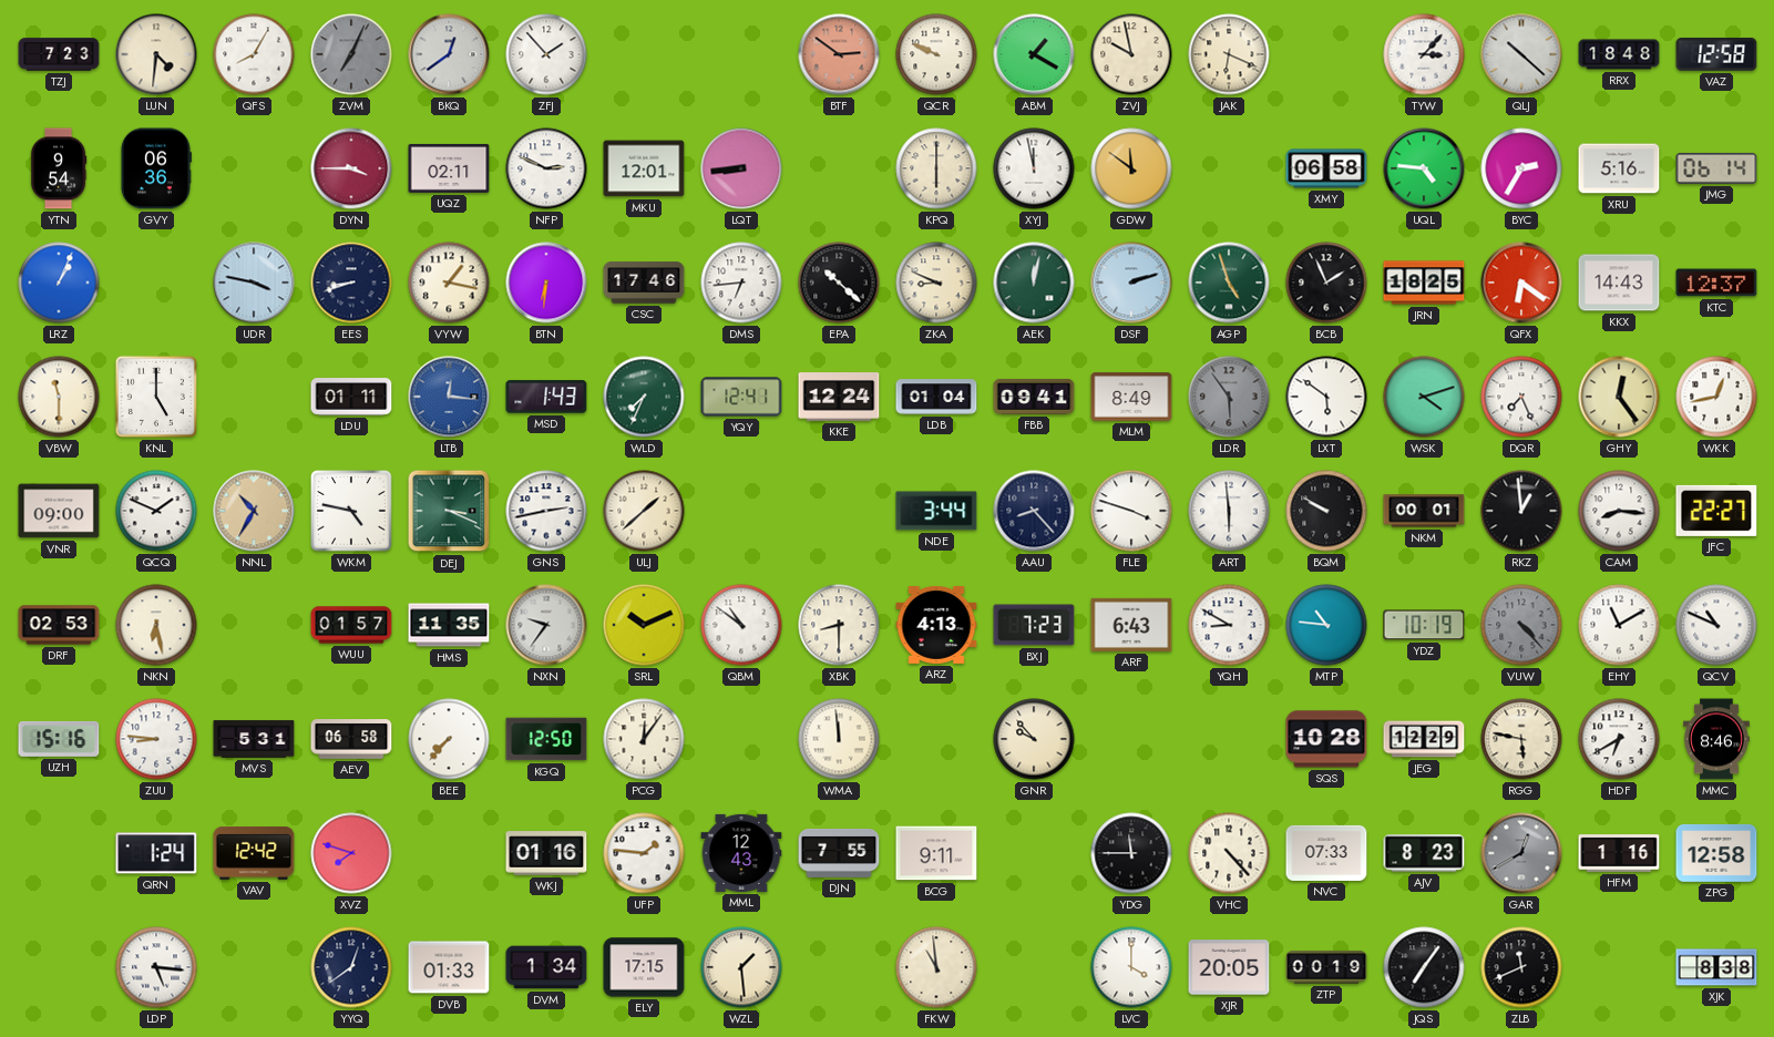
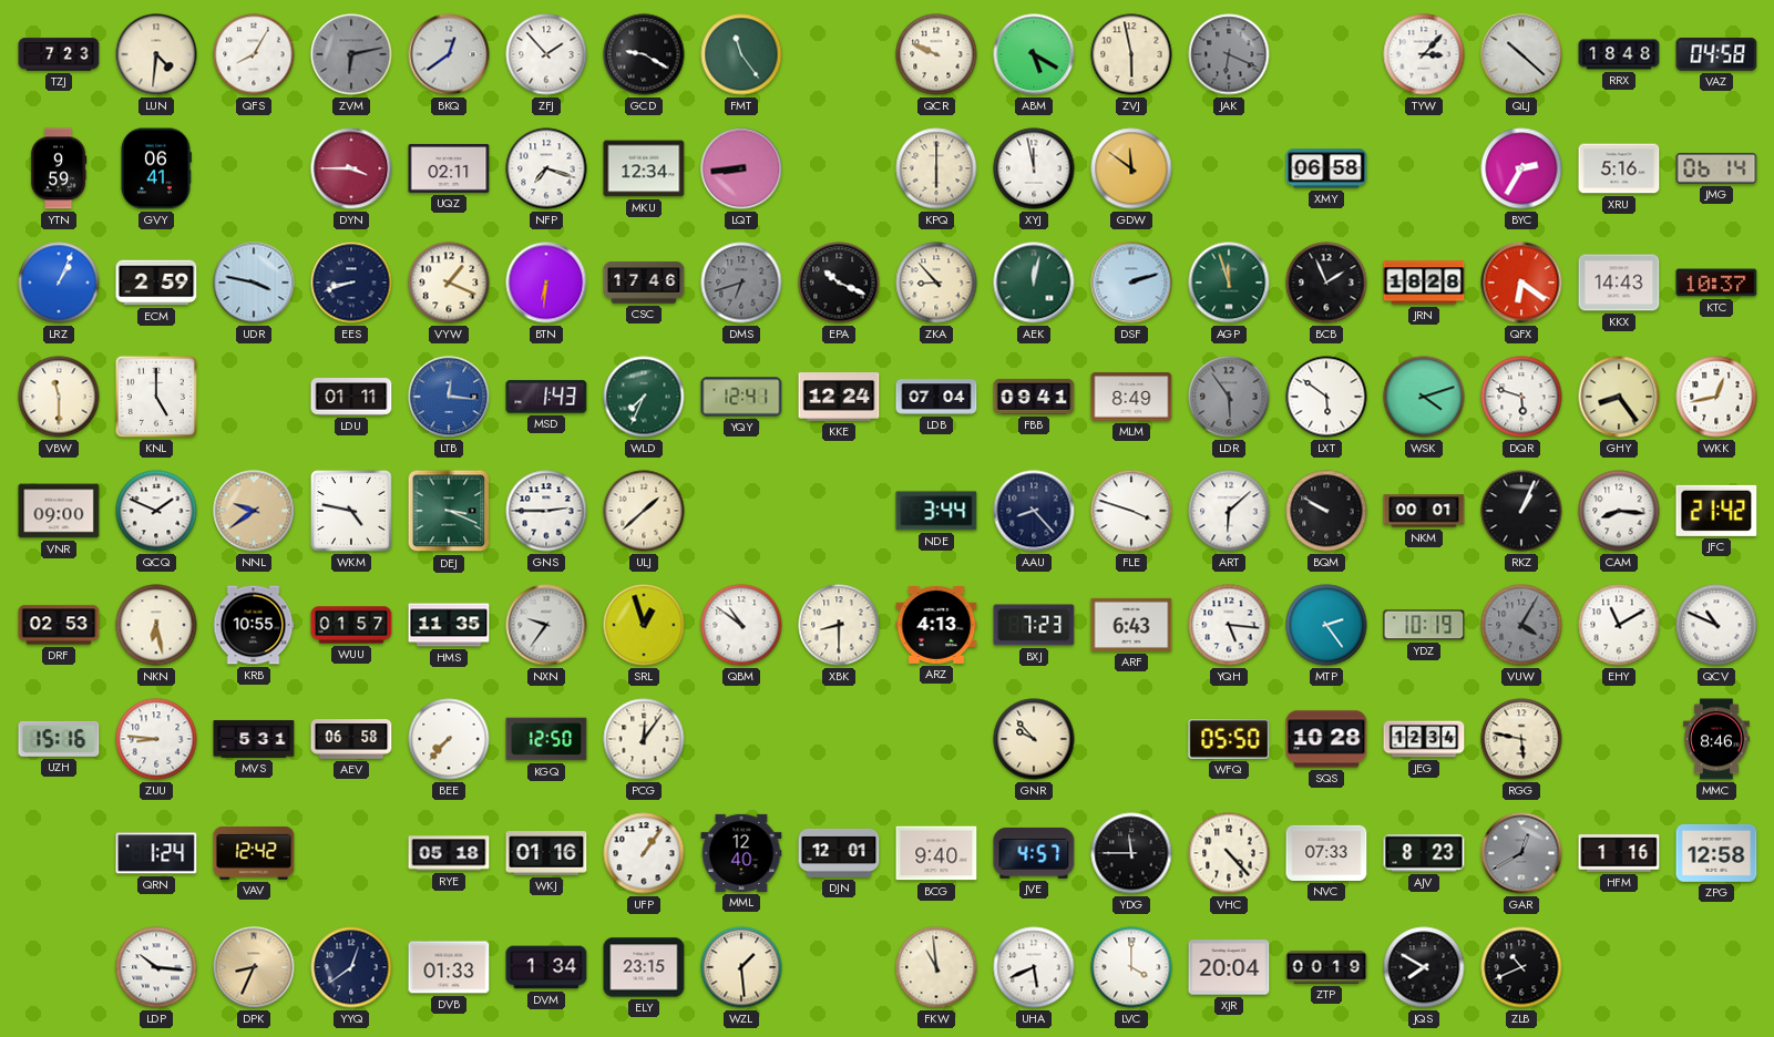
ZVM: 7:04 -> 6:13 (351, 54)
GCD: none -> 9:20 (644, 54)
FMT: none -> 11:24 (741, 54)
BTF: 2:51 -> none (839, 54)
ABM: 1:20 -> 5:20 (1034, 54)
ZVJ: 9:58 -> 5:58 (1131, 54)
JAK dial: cream -> grey (1229, 54)
VAZ: 12:58 -> 04:58 (1716, 54)
YTN: 9:54 -> 9:59 (59, 168)
GVY: 06:36 -> 06:41 (155, 168)
NFP: 2:49 -> 7:18 (546, 168)
MKU: 12:01 -> 12:34 (644, 168)
UQL: 4:46 -> none (1424, 168)
ECM: none -> 2:59 (156, 283)
VYW: 1:17 -> 1:19 (449, 283)
DMS: 6:44 -> 6:42 (741, 283)
DMS dial: white -> grey (741, 283)
EPA: 10:22 -> 10:19 (839, 283)
ZKA: 8:49 -> 8:53 (936, 283)
AGP: 4:57 -> 11:57 (1229, 283)
JRN: 18:25 -> 18:28 (1424, 283)
KTC: 12:37 -> 10:37 (1716, 283)
LDB: 01:04 -> 07:04 (936, 397)
DQR: 7:26 -> 5:48 (1521, 397)
GHY: 12:24 -> 8:24 (1619, 397)
NNL: 10:35 -> 9:39 (254, 511)
GNS: 2:43 -> 2:45 (546, 511)
ART: 5:59 -> 6:08 (1229, 511)
RKZ: 12:59 -> 1:04 (1521, 511)
JFC: 22:27 -> 21:42 (1716, 511)
KRB: none -> 10:55 (254, 625)
SRL: 10:11 -> 12:57 (644, 625)
YQH: 8:50 -> 5:16 (1229, 625)
MTP: 10:46 -> 2:24 (1326, 625)
VUW: 4:23 -> 4:05 (1521, 625)
WMA: 11:59 -> none (839, 739)
WFQ: none -> 05:50 (1229, 739)
JEG: 12:29 -> 12:34 (1424, 739)
HDF: 6:40 -> none (1619, 739)
XVZ: 7:48 -> none (351, 853)
RYE: none -> 05:18 (449, 853)
UFP: 1:46 -> 1:06 (644, 853)
MML: 12:43 -> 12:40 (741, 853)
DJN: 7:55 -> 12:01 (839, 853)
BCG: 9:11 -> 9:40 (936, 853)
JVE: none -> 4:57 (1034, 853)
LDP: 5:16 -> 10:16 (156, 967)
DPK: none -> 8:34 (254, 967)
ELY: 17:15 -> 23:15 (644, 967)
UHA: none -> 5:41 (1034, 967)
XJR: 20:05 -> 20:04 (1229, 967)
JQS: 7:06 -> 7:50 (1424, 967)
ZLB: 11:41 -> 10:41 (1521, 967)
XJK: 8:38 -> none (1716, 967)
